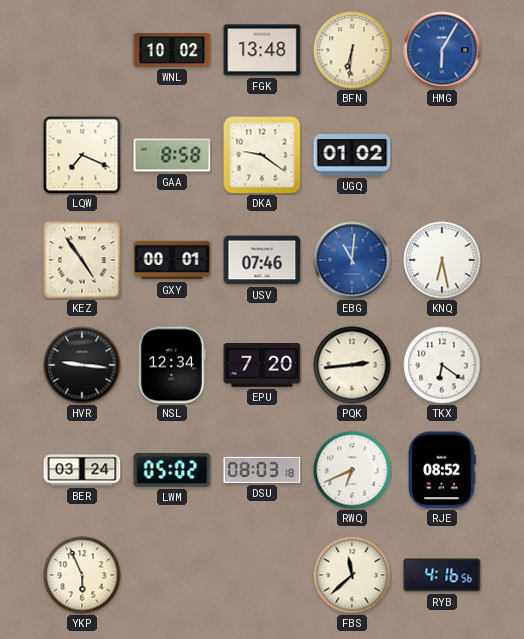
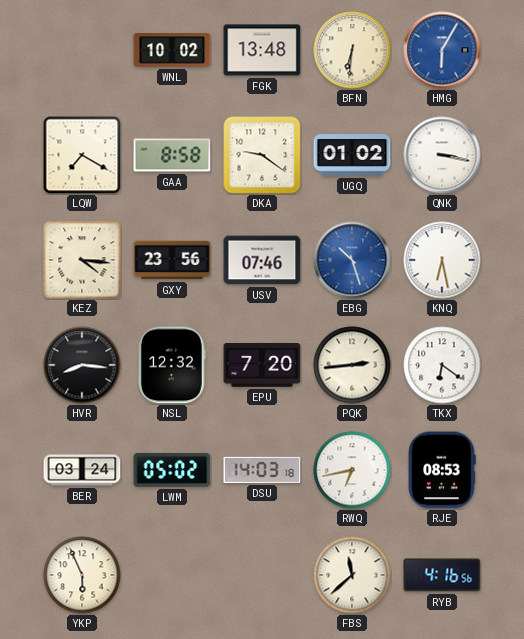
LQW: 7:19 -> 7:20 (82, 155)
QNK: none -> 3:17 (442, 155)
KEZ: 4:54 -> 4:16 (82, 260)
GXY: 00:01 -> 23:56 (172, 260)
EBG: 11:01 -> 10:27 (352, 260)
HVR: 9:16 -> 8:16 (82, 365)
NSL: 12:34 -> 12:32 (172, 365)
DSU: 08:03 -> 14:03 (262, 470)
RWQ: 6:41 -> 6:43 (352, 470)
RJE: 08:52 -> 08:53 (442, 470)
